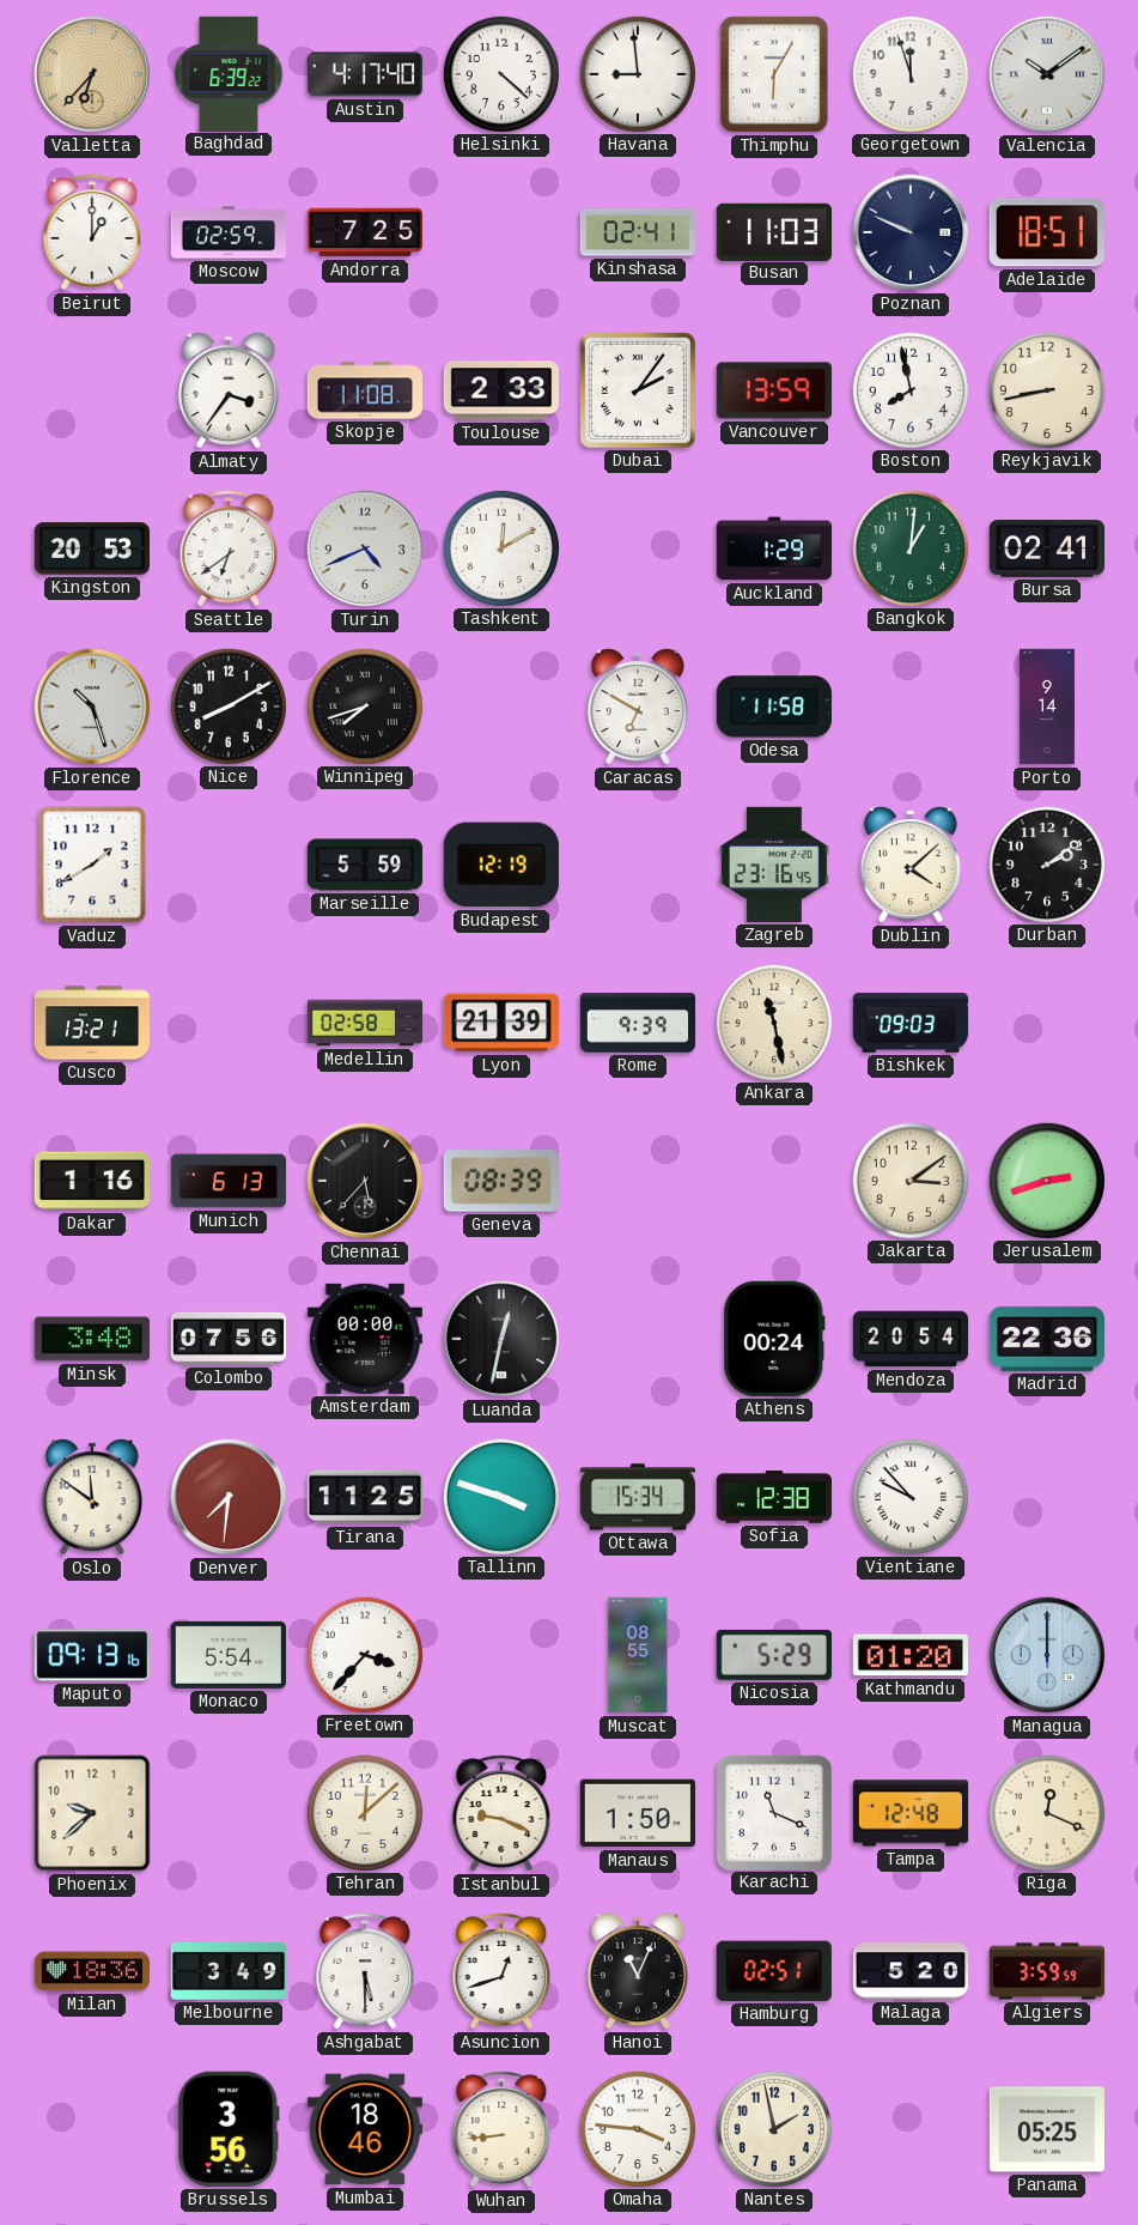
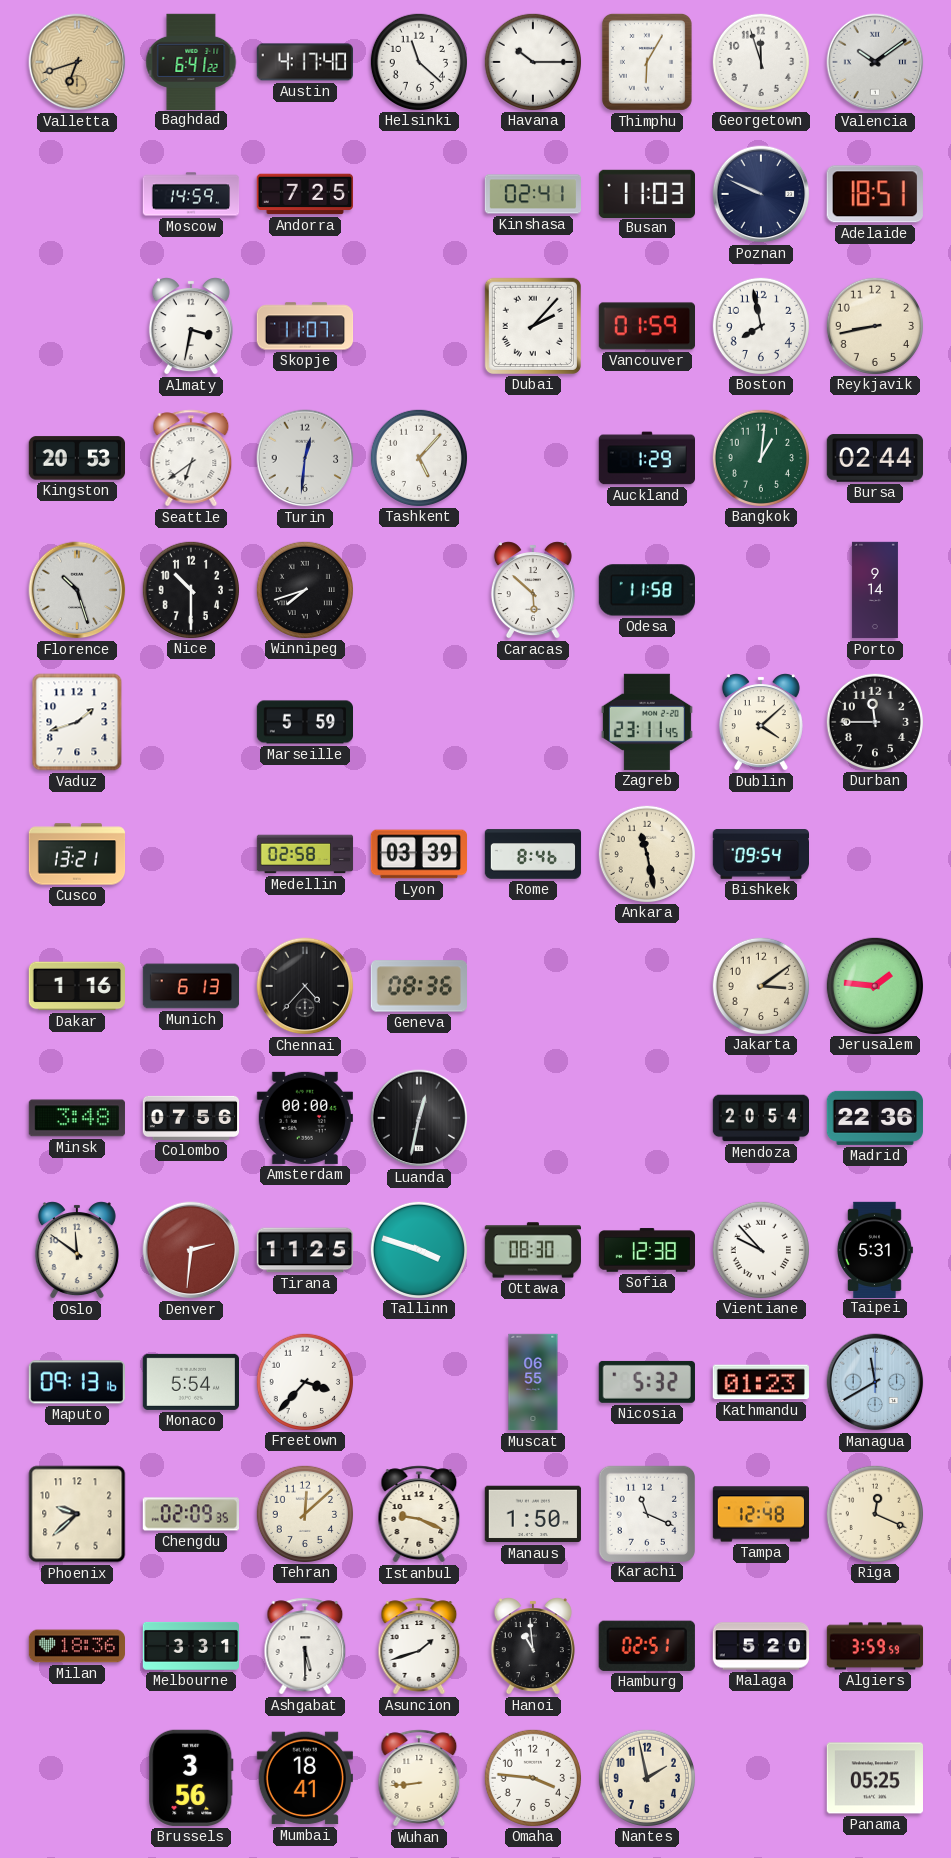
Valletta: 6:37 -> 6:42 (77, 62)
Baghdad: 6:39 -> 6:41 (191, 61)
Helsinki: 4:22 -> 11:22 (418, 61)
Havana: 8:59 -> 10:15 (532, 61)
Beirut: 1:00 -> none (92, 232)
Moscow: 02:59 -> 14:59 (191, 194)
Almaty: 3:36 -> 3:32 (191, 326)
Skopje: 11:08 -> 11:07 (305, 326)
Toulouse: 2:33 -> none (501, 390)
Dubai: 2:06 -> 2:07 (533, 326)
Vancouver: 13:59 -> 01:59 (646, 326)
Turin: 4:41 -> 12:31 (305, 458)
Tashkent: 12:10 -> 5:07 (418, 457)
Bursa: 02:41 -> 02:44 (874, 458)
Nice: 8:10 -> 10:30 (190, 589)
Caracas: 6:50 -> 5:52 (533, 590)
Vaduz: 1:40 -> 1:42 (77, 722)
Budapest: 12:19 -> none (501, 865)
Zagreb: 23:16 -> 23:11 (647, 722)
Durban: 2:09 -> 11:45 (874, 721)
Lyon: 21:39 -> 03:39 (418, 854)
Rome: 9:39 -> 8:46 (533, 854)
Bishkek: 09:03 -> 09:54 (760, 855)
Chennai: 5:37 -> 4:37 (305, 986)
Geneva: 08:39 -> 08:36 (418, 986)
Jerusalem: 2:42 -> 1:46 (874, 985)
Athens: 00:24 -> none (774, 1339)
Denver: 7:31 -> 2:31 (191, 1250)
Ottawa: 15:34 -> 08:30 (533, 1250)
Taipei: none -> 5:31 (874, 1249)
Muscat: 08:55 -> 06:55 (533, 1382)
Nicosia: 5:29 -> 5:32 (647, 1382)
Kathmandu: 01:20 -> 01:23 (761, 1382)
Managua: 12:00 -> 11:40 (875, 1382)
Chengdu: none -> 02:09 (190, 1514)
Melbourne: 3:49 -> 3:31 (191, 1646)
Asuncion: 12:42 -> 1:42 (419, 1646)
Hanoi: 11:04 -> 10:59 (533, 1646)
Mumbai: 18:46 -> 18:41 (305, 1778)
